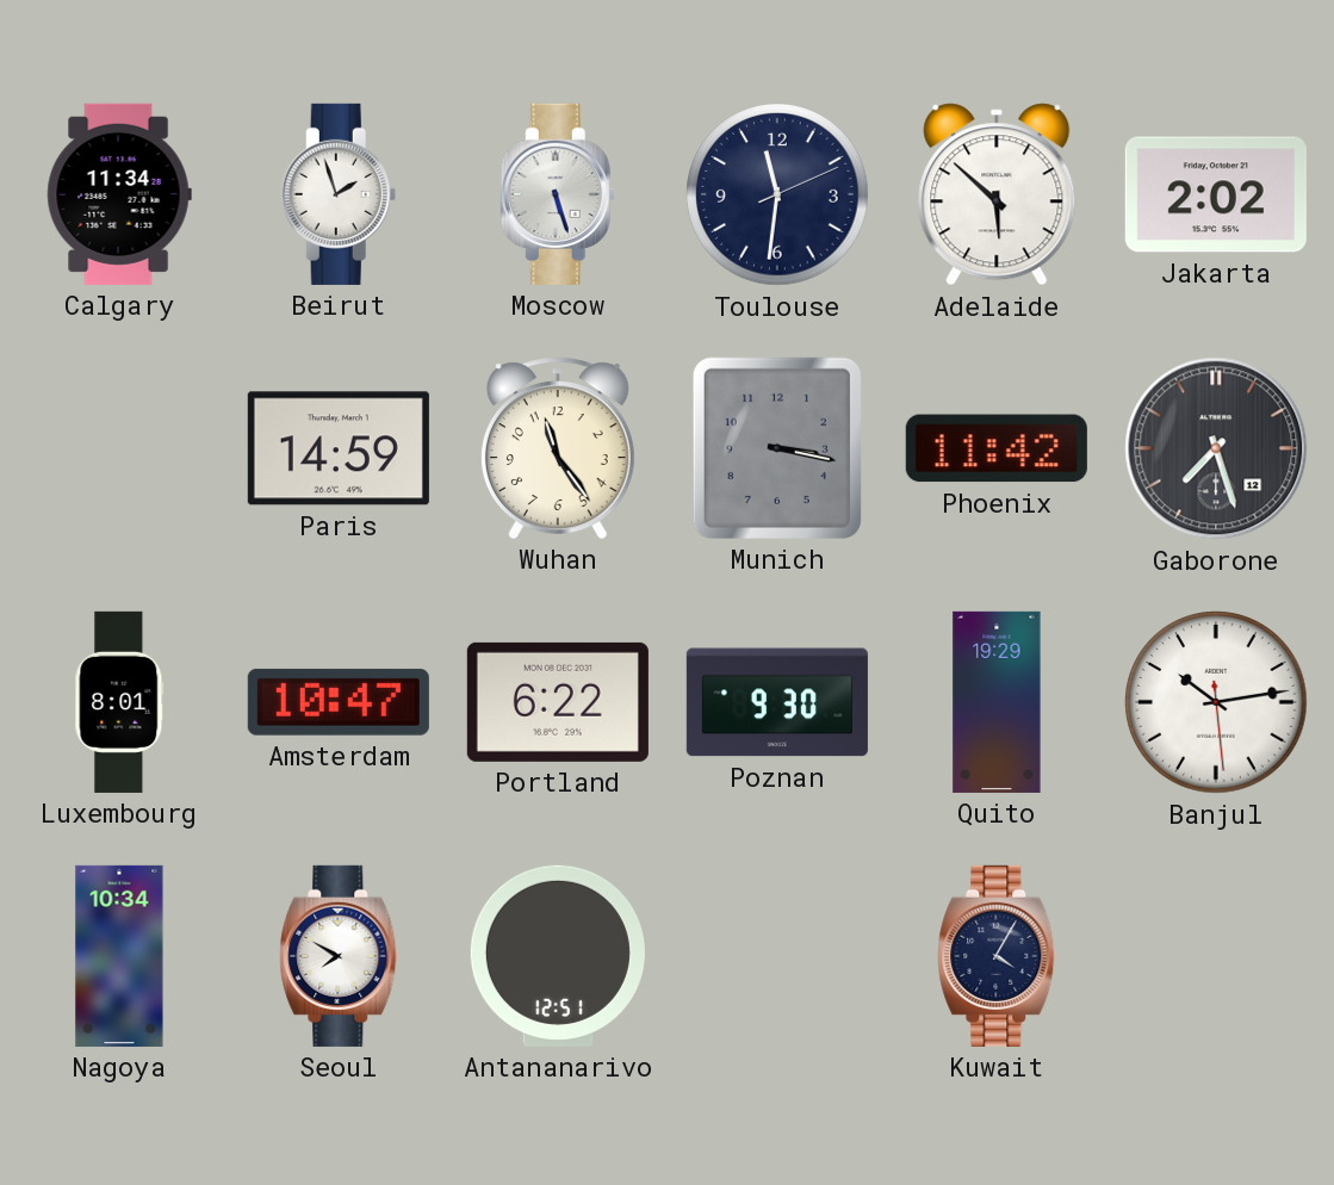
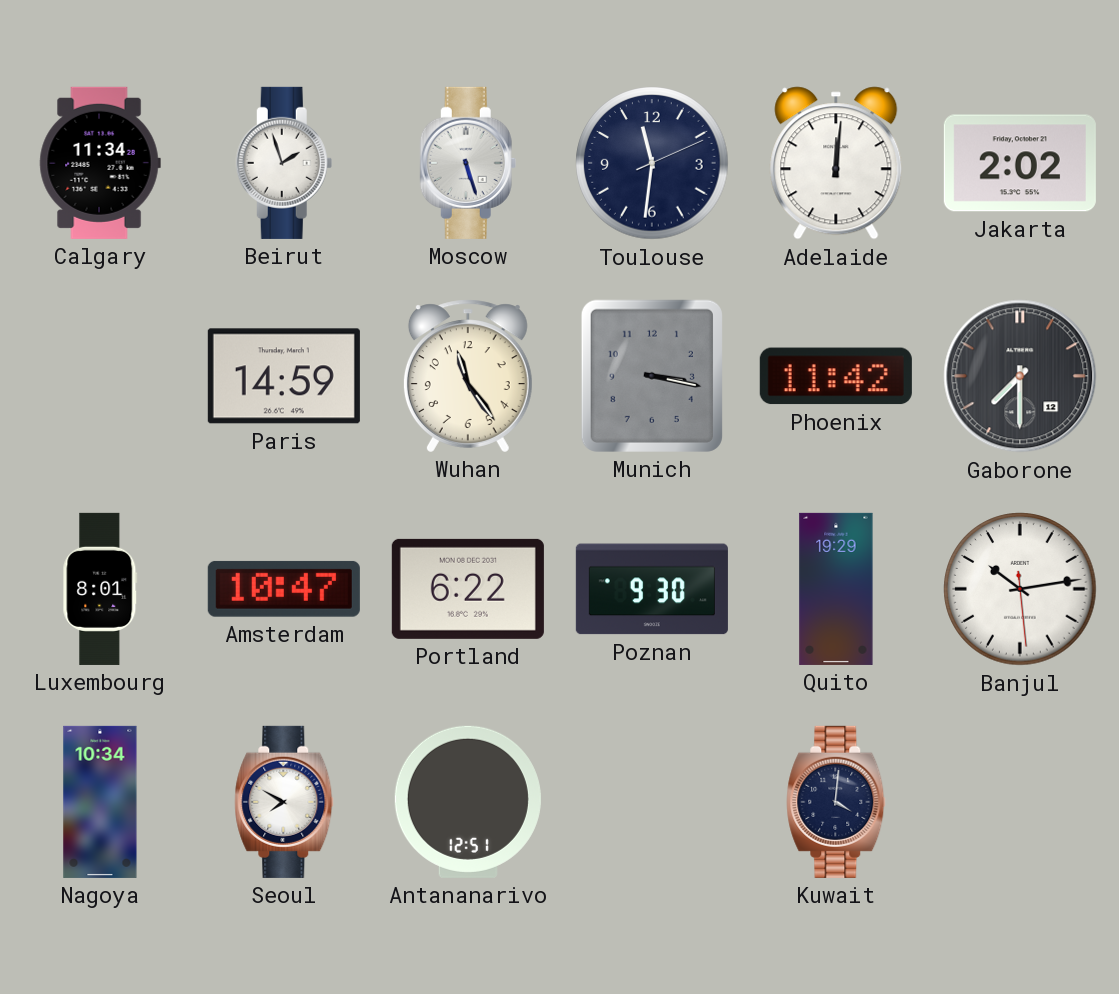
Adelaide: 5:52 -> 12:01 (836, 163)
Gaborone: 7:27 -> 7:30 (1020, 376)
Kuwait: 4:05 -> 4:01 (836, 802)
